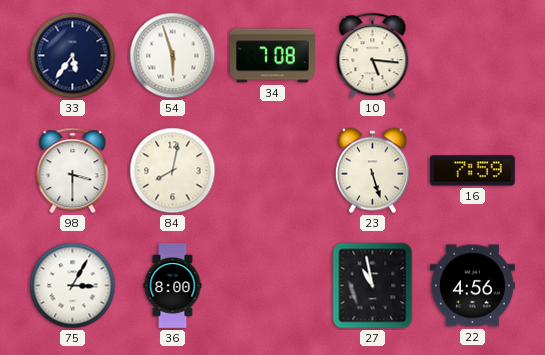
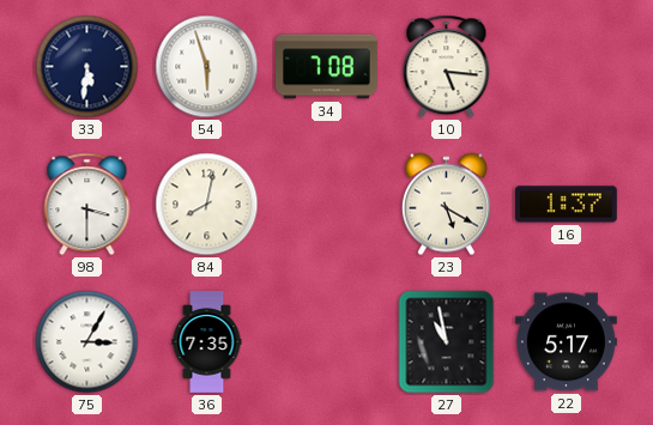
33: 5:36 -> 5:31 (87, 67)
23: 5:27 -> 5:20 (446, 205)
16: 7:59 -> 1:37 (567, 205)
36: 8:00 -> 7:35 (207, 342)
22: 4:56 -> 5:17 (567, 342)
